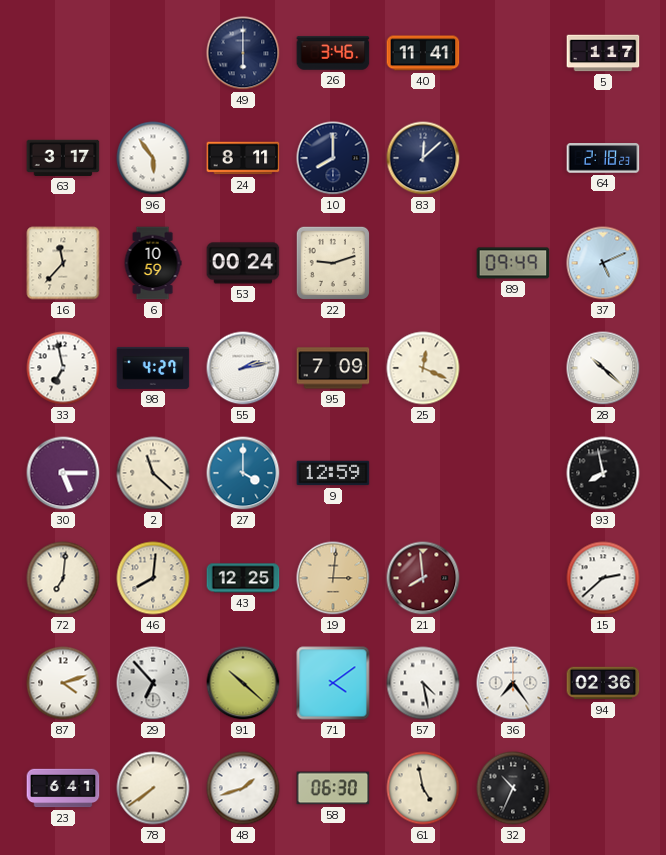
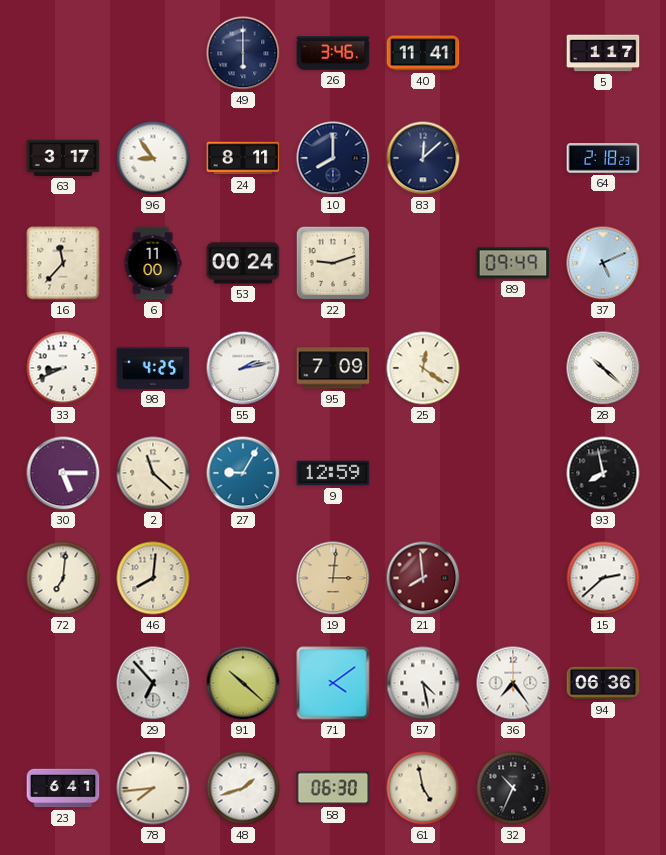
96: 5:54 -> 8:54 (153, 158)
6: 10:59 -> 11:00 (153, 263)
33: 6:58 -> 8:41 (63, 368)
98: 4:27 -> 4:25 (153, 368)
25: 12:19 -> 12:21 (423, 368)
27: 4:00 -> 9:05 (243, 473)
43: 12:25 -> none (243, 578)
87: 4:12 -> none (63, 683)
94: 02:36 -> 06:36 (603, 683)
78: 7:39 -> 7:44 (153, 788)
